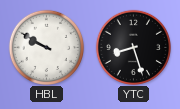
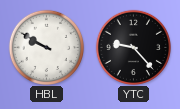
YTC: 8:27 -> 9:23 (133, 47)
